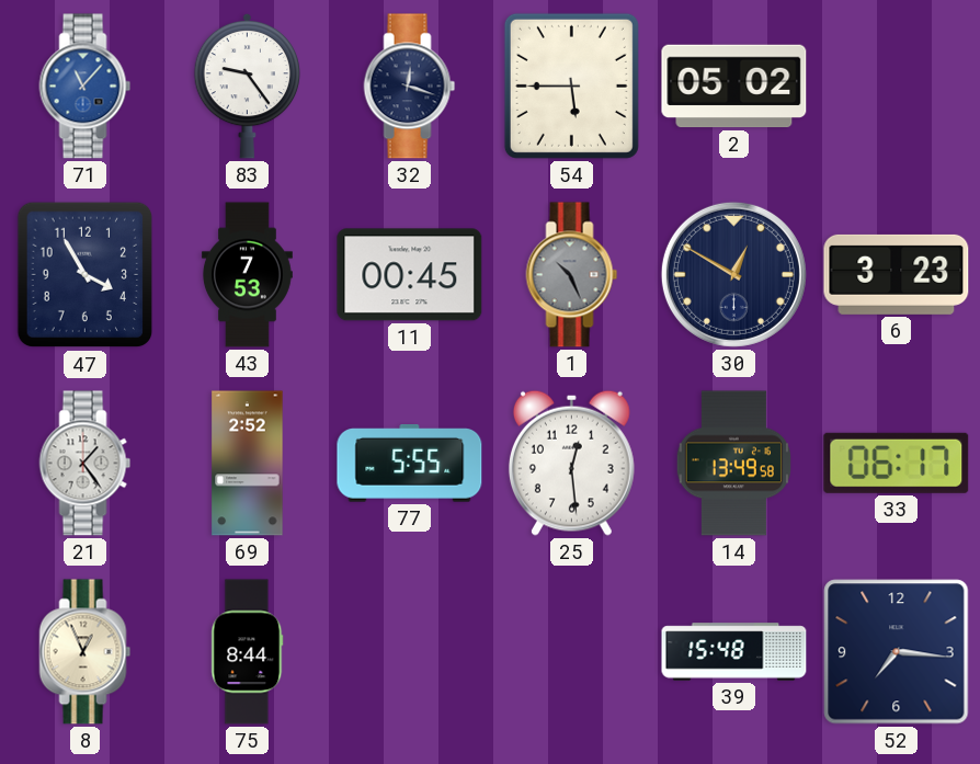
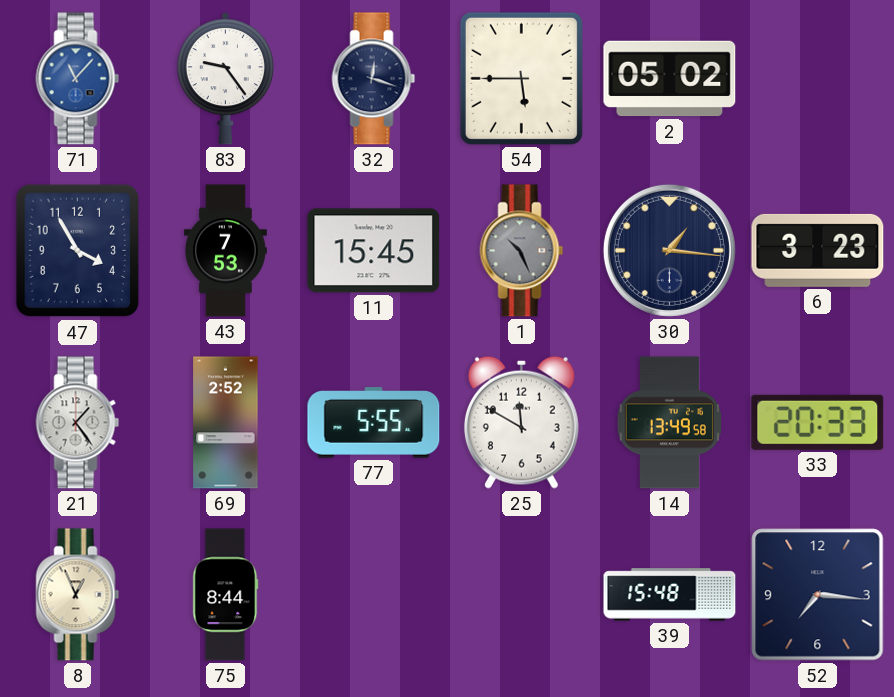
11: 00:45 -> 15:45 (374, 251)
30: 12:50 -> 1:16 (669, 250)
25: 12:29 -> 11:50 (521, 422)
33: 06:17 -> 20:33 (818, 422)
